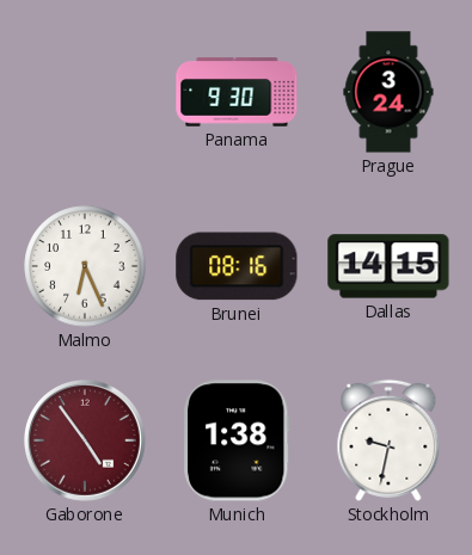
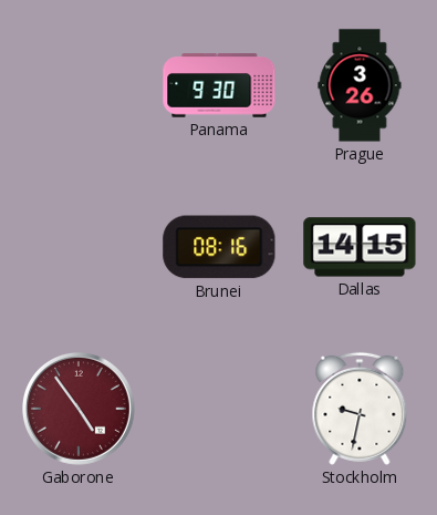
Prague: 3:24 -> 3:26 (360, 85)
Malmo: 6:26 -> none (85, 266)
Munich: 1:38 -> none (238, 440)
